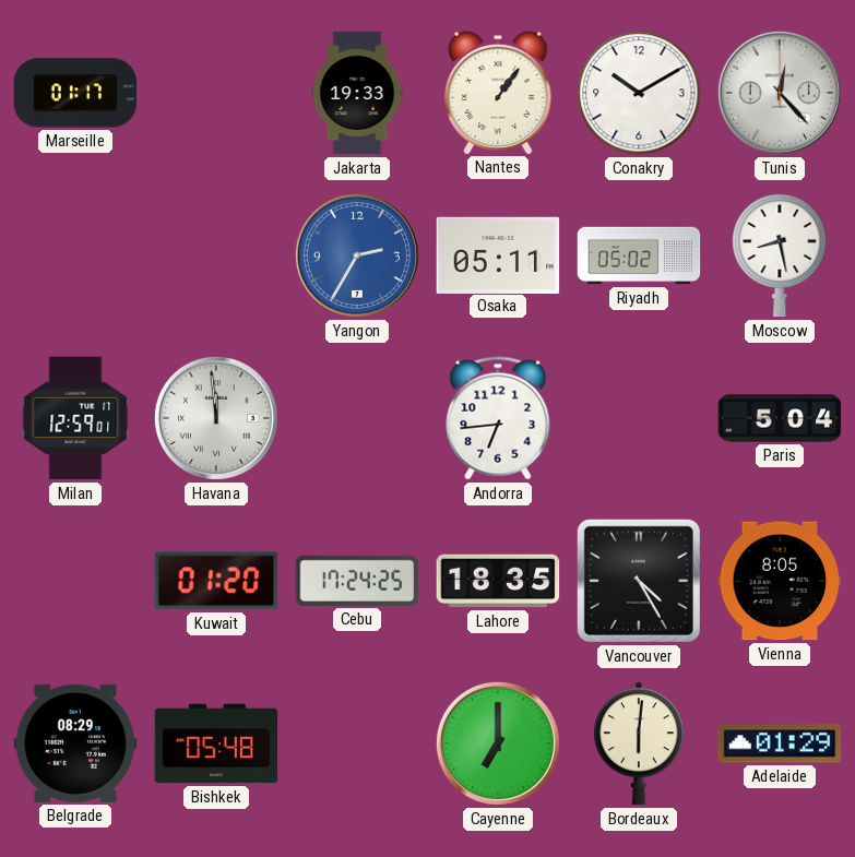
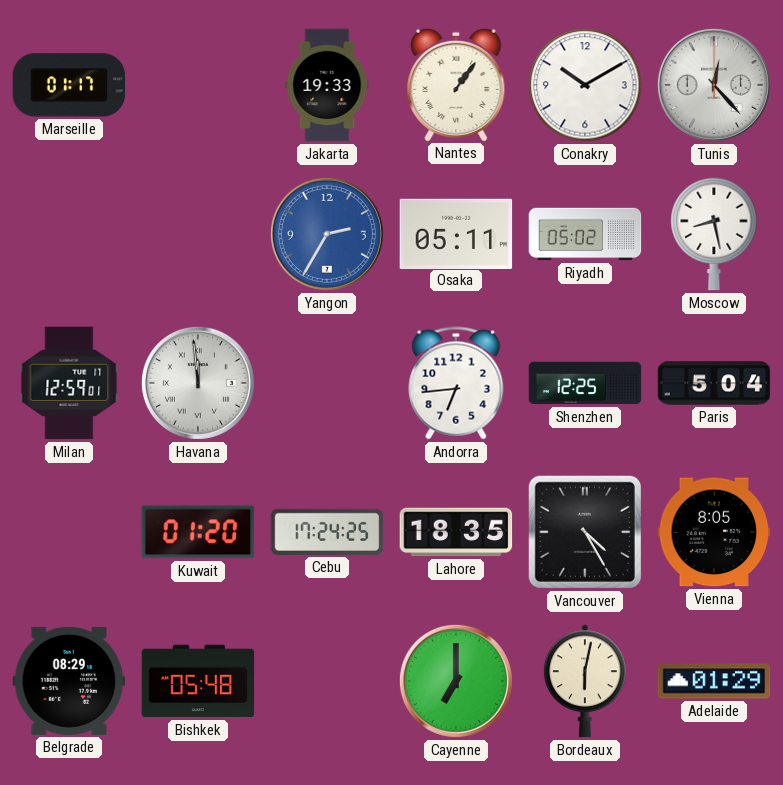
Shenzhen: none -> 12:25 (585, 383)
Bordeaux: 6:01 -> 6:02 (585, 681)
